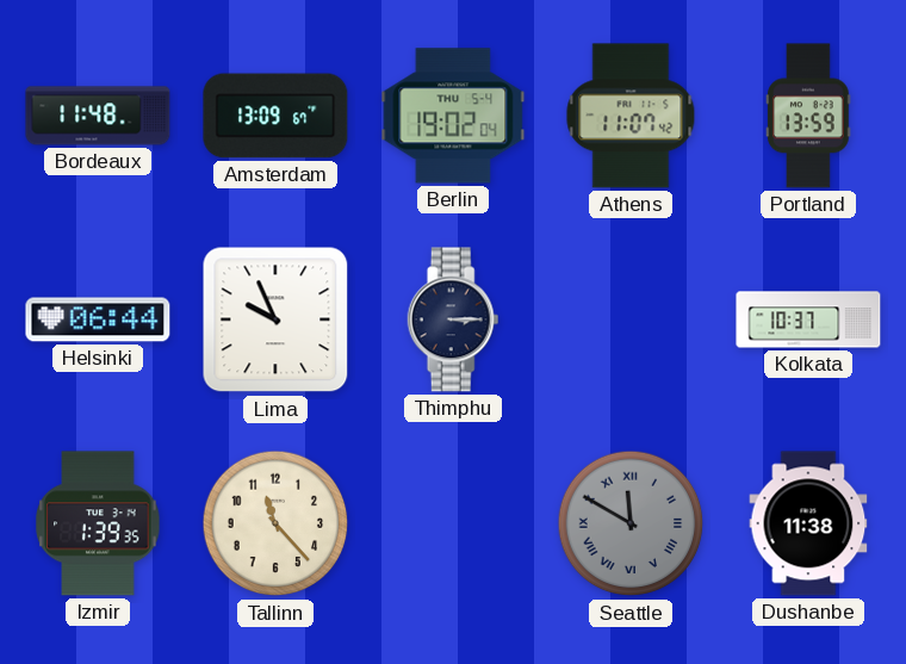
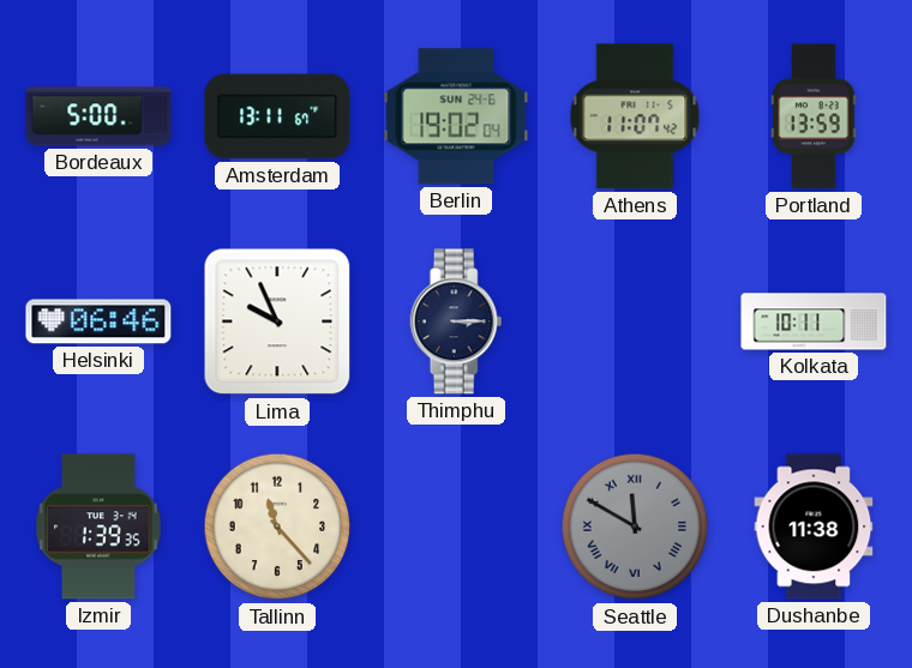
Bordeaux: 11:48 -> 5:00 (98, 116)
Amsterdam: 13:09 -> 13:11 (277, 116)
Berlin date: THU 5-4 -> SUN 24-6 (456, 116)
Helsinki: 06:44 -> 06:46 (98, 321)
Kolkata: 10:37 -> 10:11 (814, 321)
